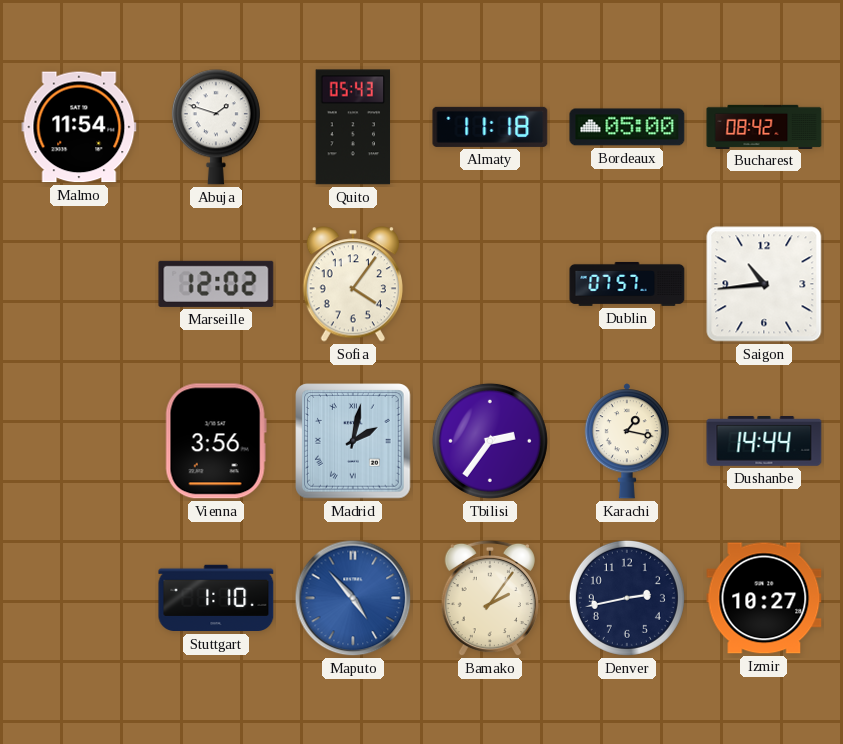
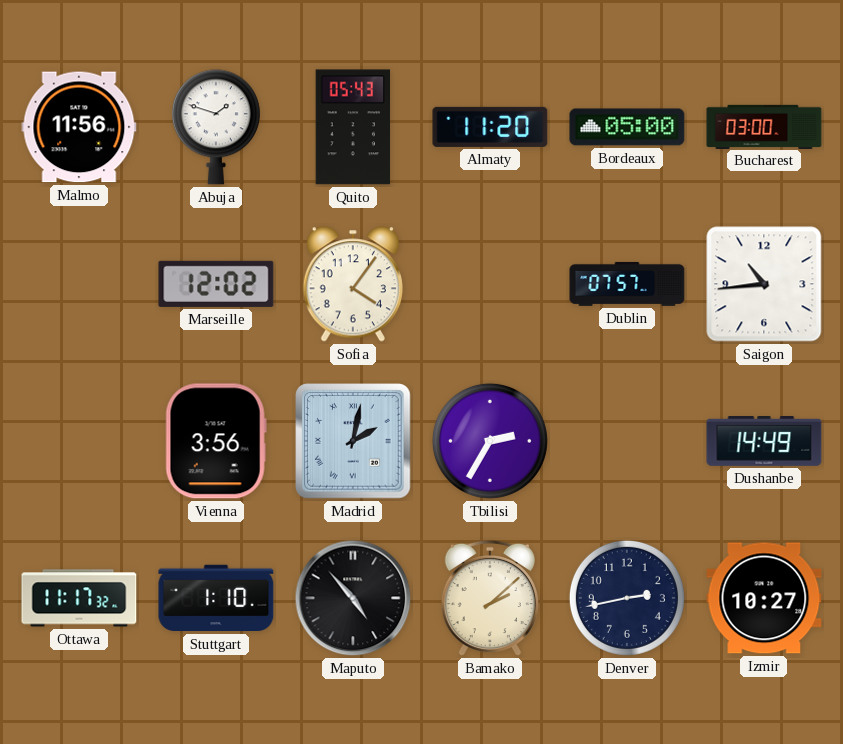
Malmo: 11:54 -> 11:56 (79, 127)
Almaty: 11:18 -> 11:20 (490, 127)
Bucharest: 08:42 -> 03:00 (764, 126)
Tbilisi: 2:36 -> 2:35 (490, 441)
Karachi: 1:17 -> none (627, 441)
Dushanbe: 14:44 -> 14:49 (764, 442)
Ottawa: none -> 11:17 (79, 598)
Maputo dial: blue -> black (353, 598)
Bamako: 2:06 -> 2:08 (490, 598)
